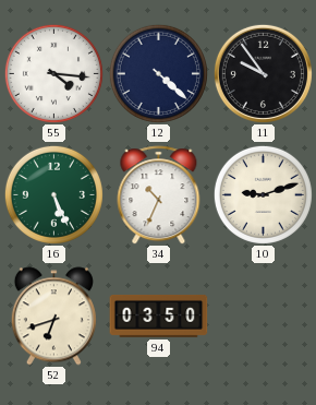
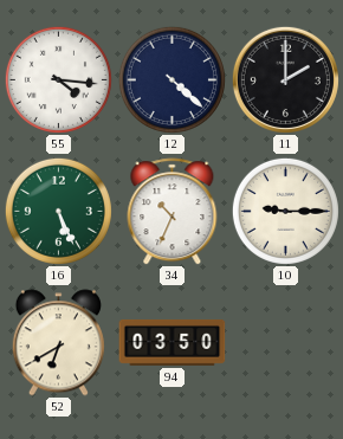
11: 9:54 -> 2:00 (285, 79)
10: 9:12 -> 9:15 (285, 211)
52: 6:42 -> 6:40 (58, 343)
